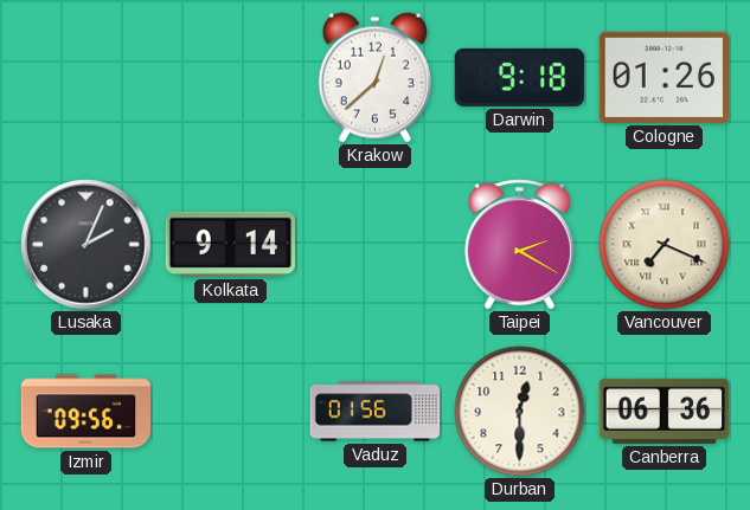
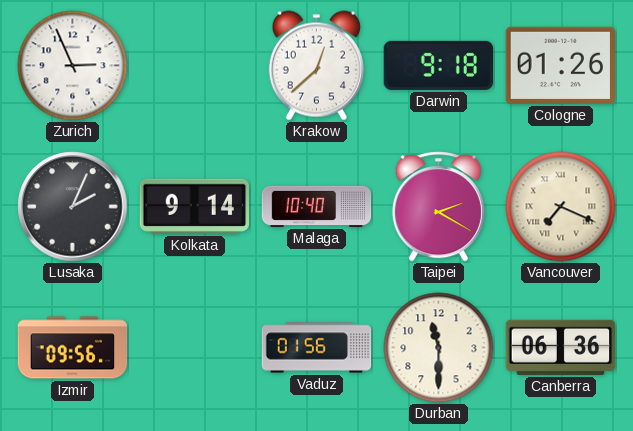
Zurich: none -> 2:56 (73, 66)
Malaga: none -> 10:40 (317, 206)
Durban: 12:30 -> 11:30 (439, 348)
